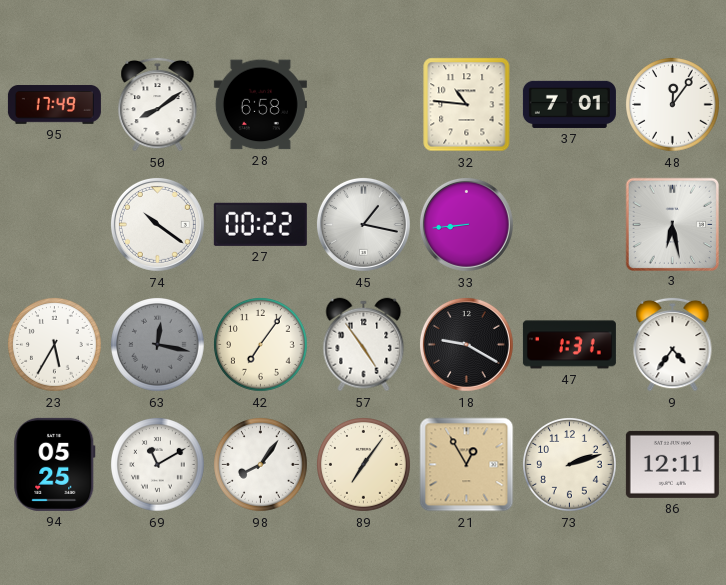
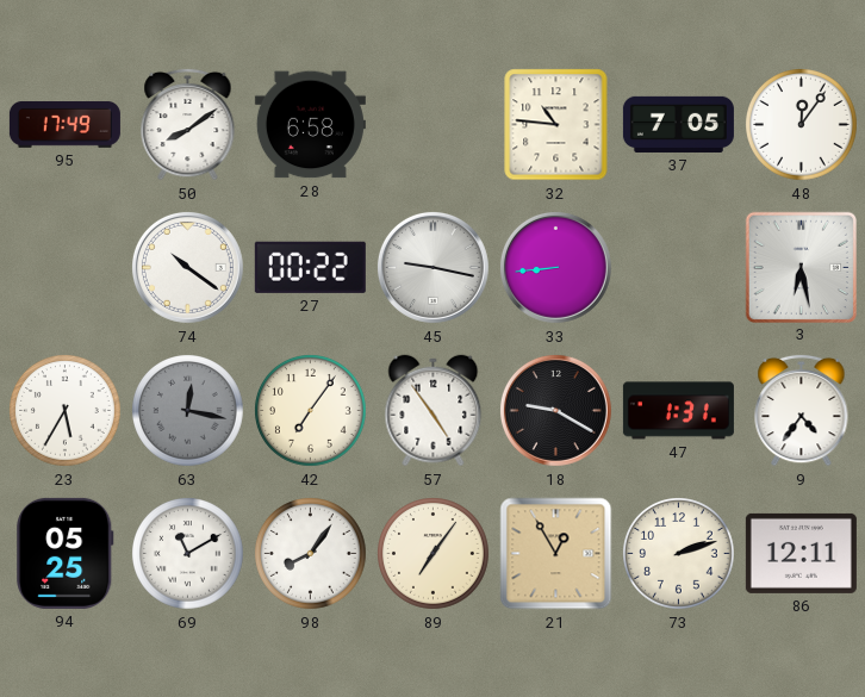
37: 7:01 -> 7:05 (678, 124)
45: 1:17 -> 9:17 (432, 267)
